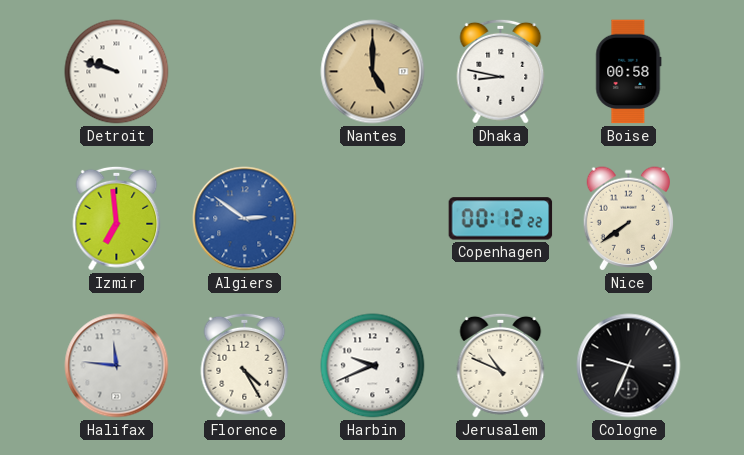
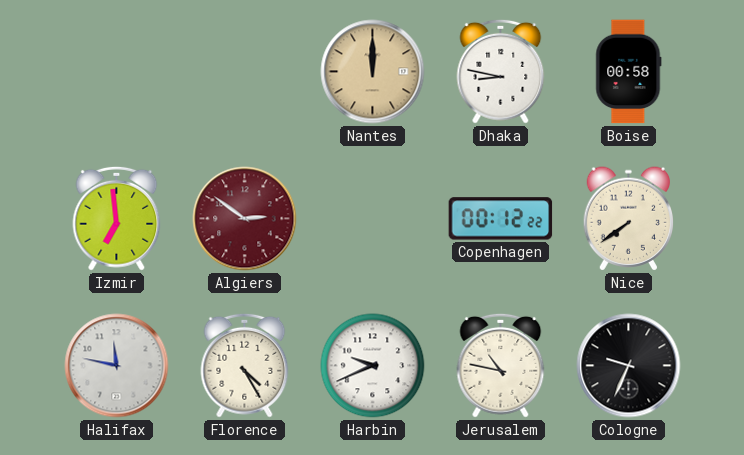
Detroit: 9:48 -> none (117, 72)
Nantes: 5:00 -> 12:00 (373, 72)
Algiers dial: blue -> burgundy (245, 219)
Halifax: 11:46 -> 11:47 (117, 366)
Jerusalem: 10:49 -> 10:47 (501, 365)
